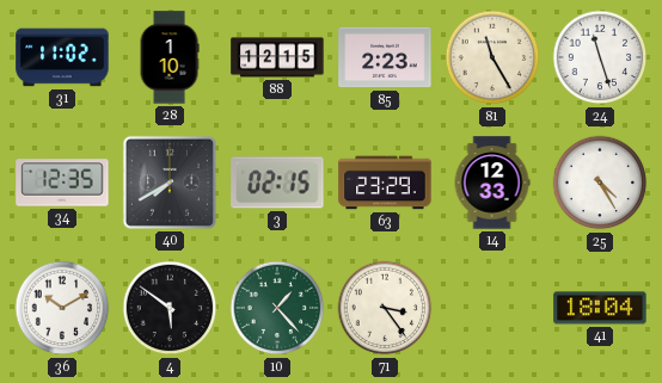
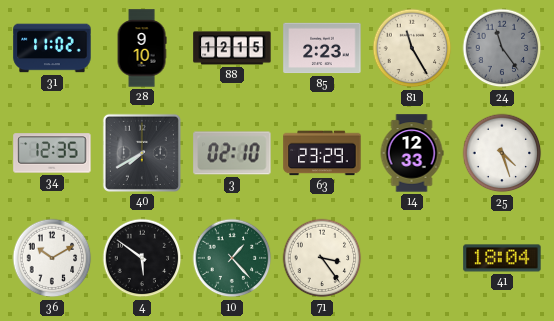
28: 1:10 -> 9:10 (142, 48)
24: 11:27 -> 11:24 (502, 48)
24 dial: white -> grey (502, 48)
3: 02:15 -> 02:10 (232, 153)
25: 4:25 -> 4:27 (502, 153)
